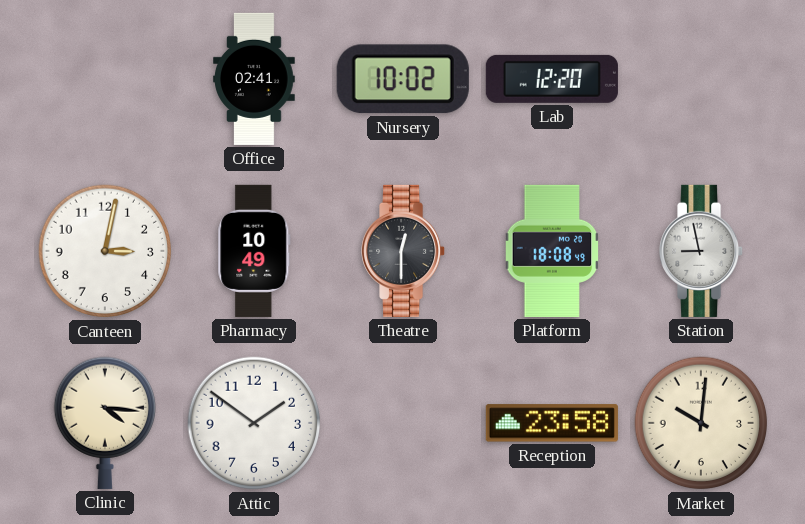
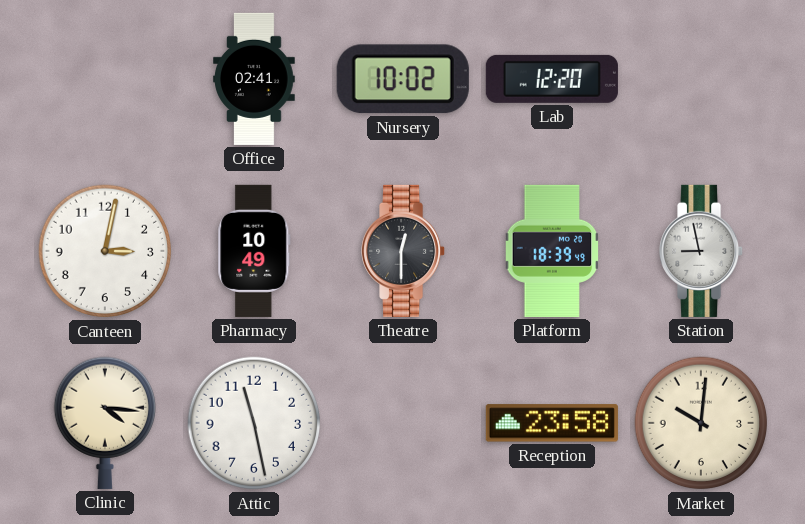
Platform: 18:08 -> 18:39 (552, 251)
Attic: 1:51 -> 11:28 (254, 423)
